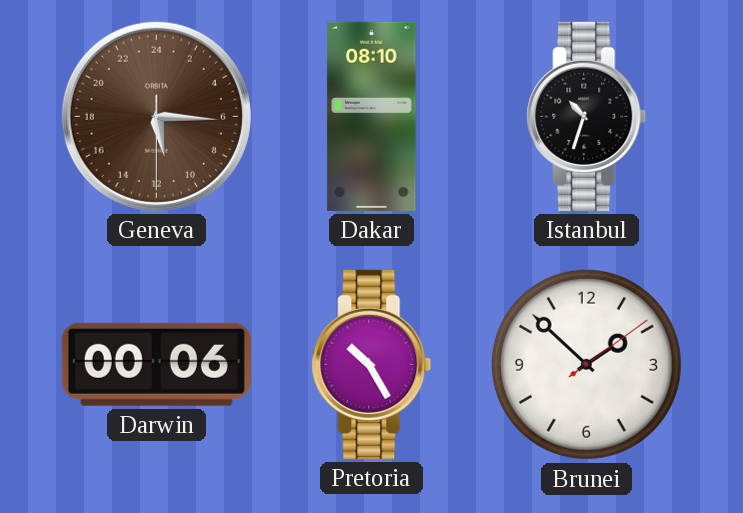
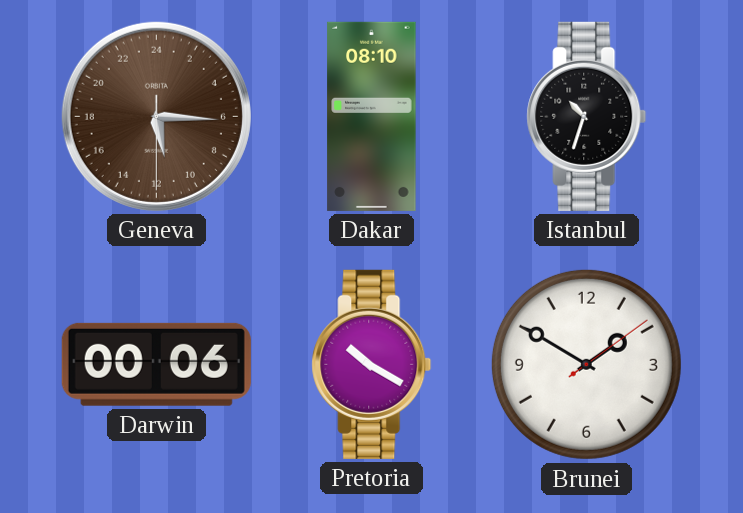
Pretoria: 10:25 -> 10:20 (372, 364)
Brunei: 1:52 -> 1:50 (586, 364)
